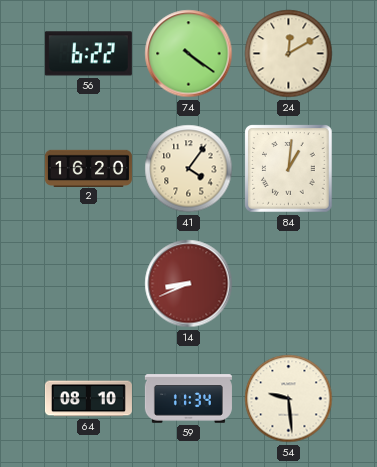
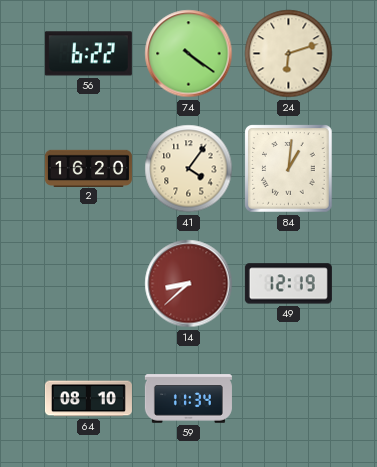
24: 12:10 -> 6:12 (289, 54)
14: 8:41 -> 8:38 (189, 284)
49: none -> 12:19 (288, 284)
54: 9:29 -> none (289, 399)
